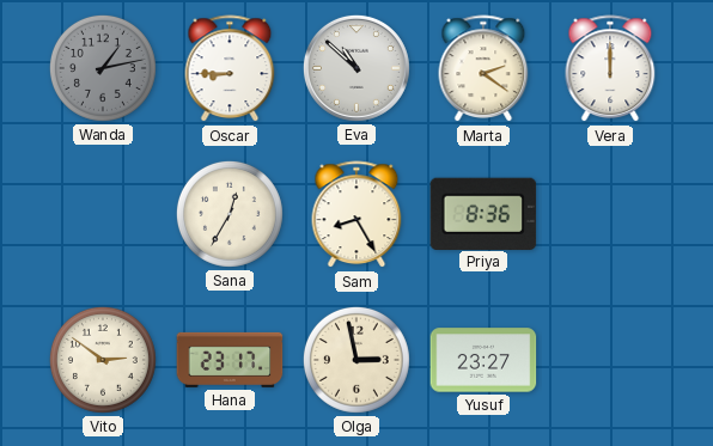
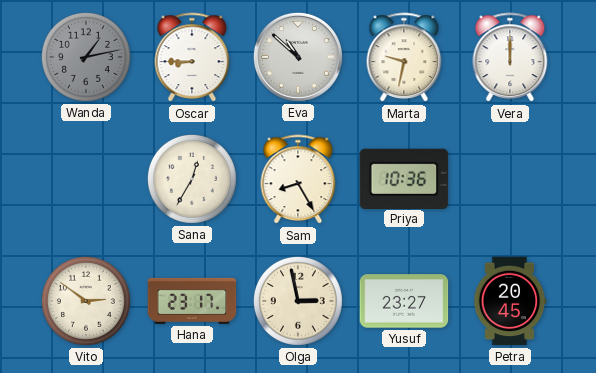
Marta: 2:21 -> 9:32 (404, 58)
Priya: 8:36 -> 10:36 (404, 178)
Petra: none -> 20:45 (510, 301)
